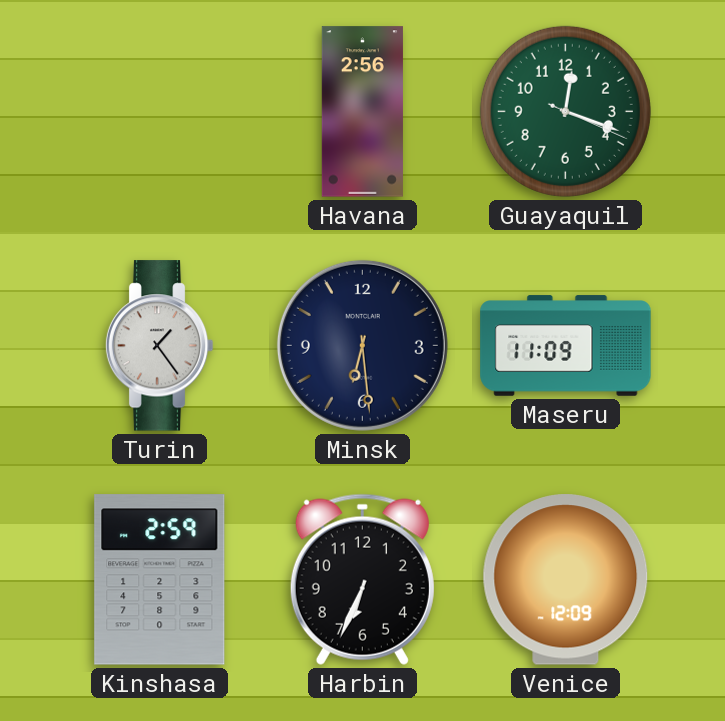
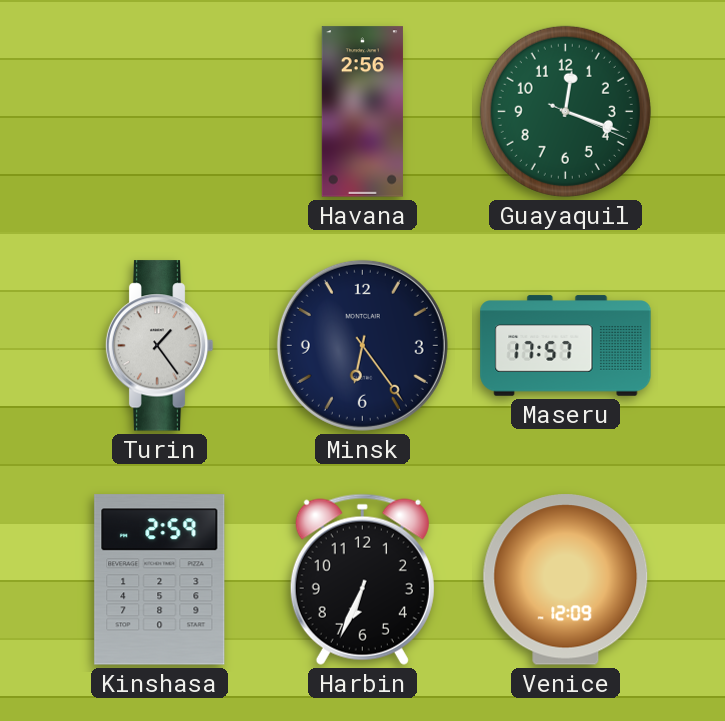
Minsk: 6:29 -> 6:24 (362, 345)
Maseru: 11:09 -> 17:57 (566, 346)
